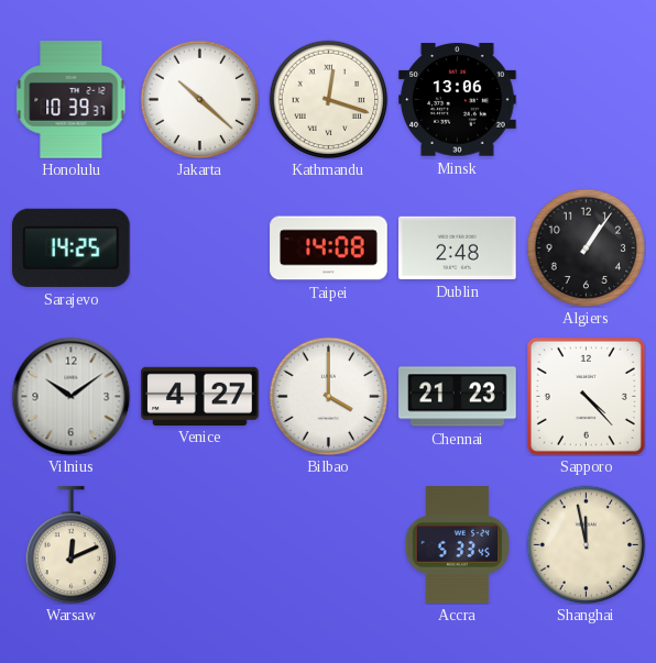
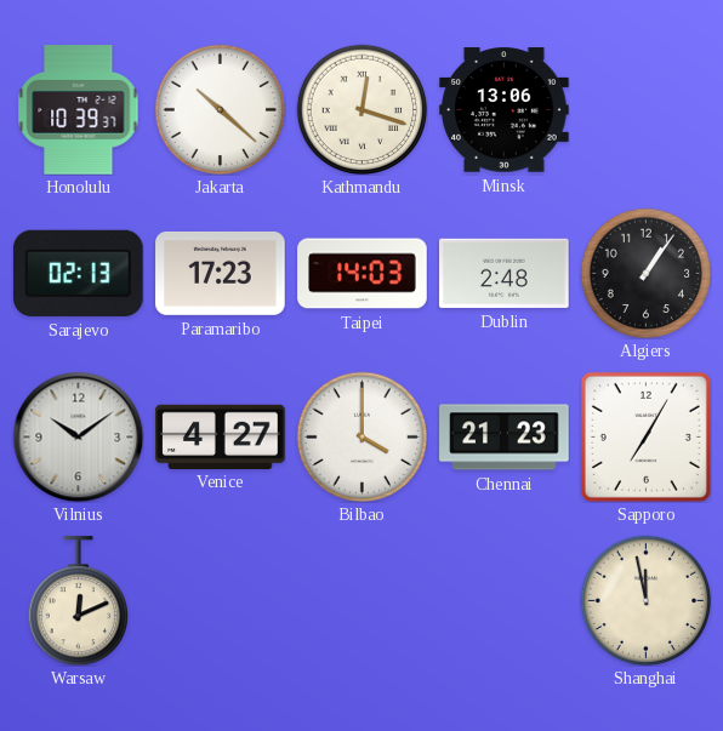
Sarajevo: 14:25 -> 02:13 (79, 273)
Paramaribo: none -> 17:23 (221, 273)
Taipei: 14:08 -> 14:03 (363, 274)
Sapporo: 4:23 -> 7:05 (645, 436)
Accra: 5:33 -> none (458, 545)
